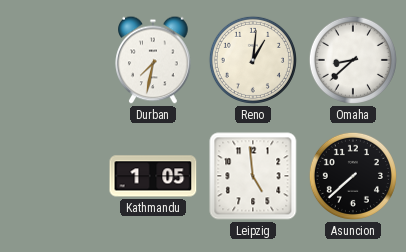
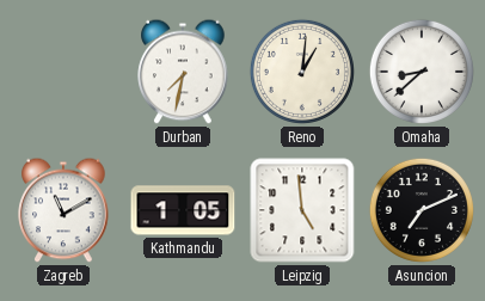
Zagreb: none -> 11:10 (63, 210)
Asuncion: 7:38 -> 7:11 (422, 210)
